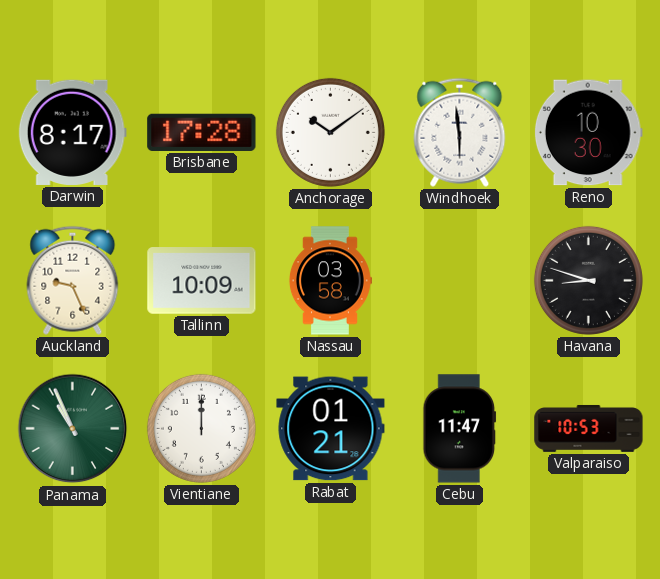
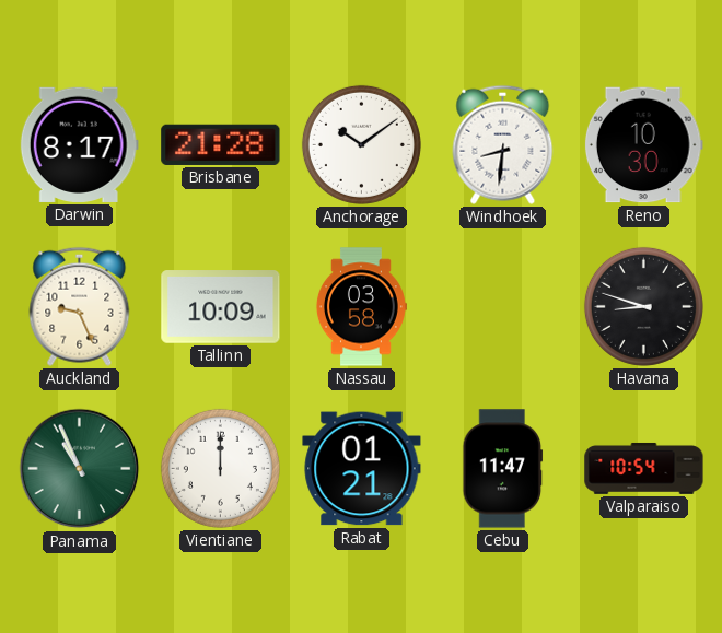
Brisbane: 17:28 -> 21:28 (221, 144)
Windhoek: 5:59 -> 8:31 (503, 144)
Valparaiso: 10:53 -> 10:54 (644, 468)
